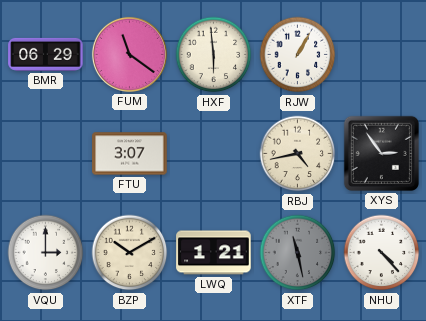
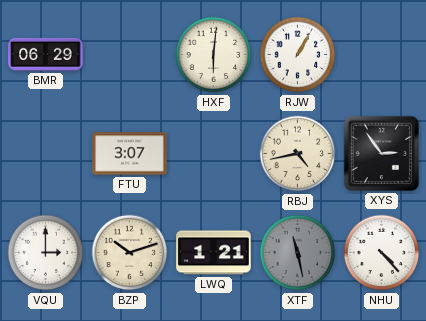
FUM: 11:21 -> none (129, 54)
HXF: 5:59 -> 6:01 (214, 55)
BZP: 10:10 -> 10:12 (130, 253)
